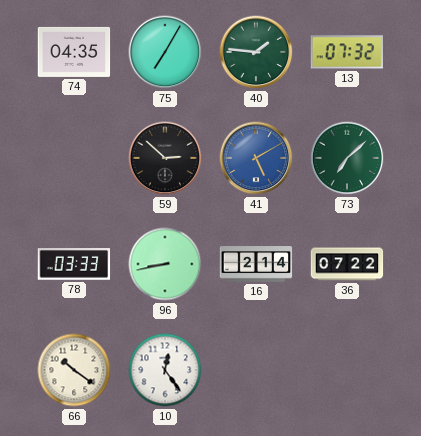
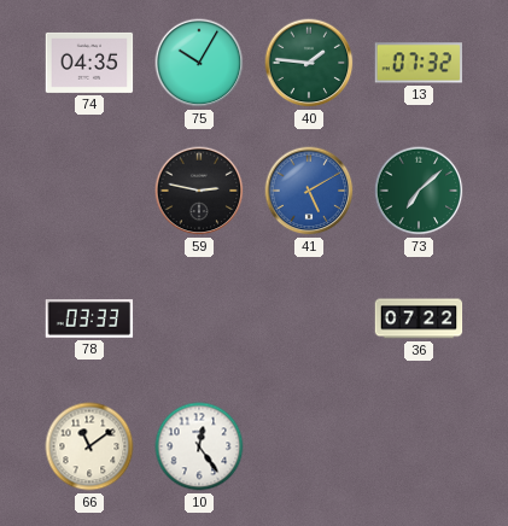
75: 7:05 -> 10:05 (199, 63)
59: 2:52 -> 2:47 (199, 191)
96: 8:43 -> none (165, 264)
16: 2:14 -> none (256, 264)
66: 10:21 -> 11:09 (89, 446)
